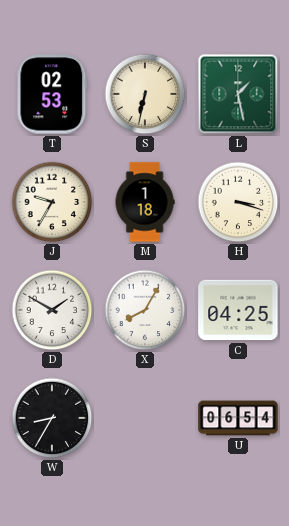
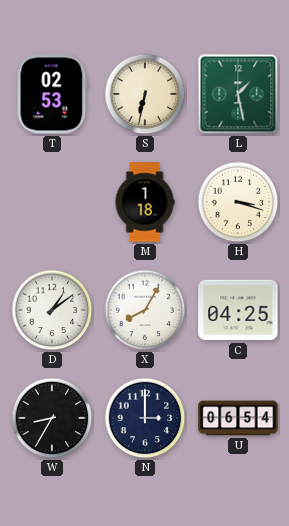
J: 9:35 -> none (52, 202)
D: 1:50 -> 1:09 (52, 310)
N: none -> 3:00 (145, 418)
